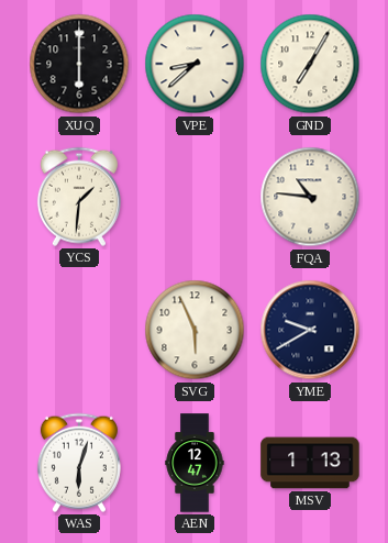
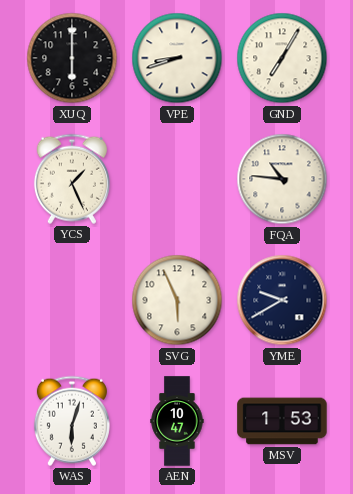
VPE: 8:38 -> 8:42 (177, 58)
YCS: 1:31 -> 1:26 (72, 179)
AEN: 12:47 -> 10:47 (177, 421)
MSV: 1:13 -> 1:53 (282, 421)
